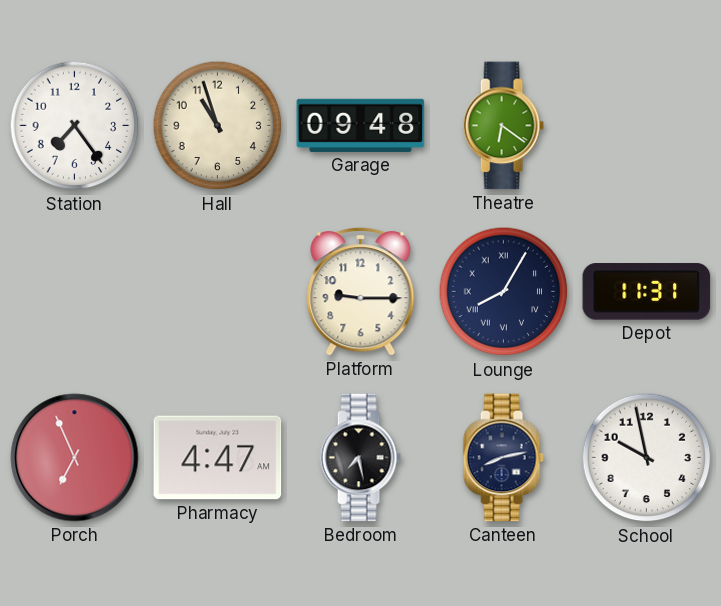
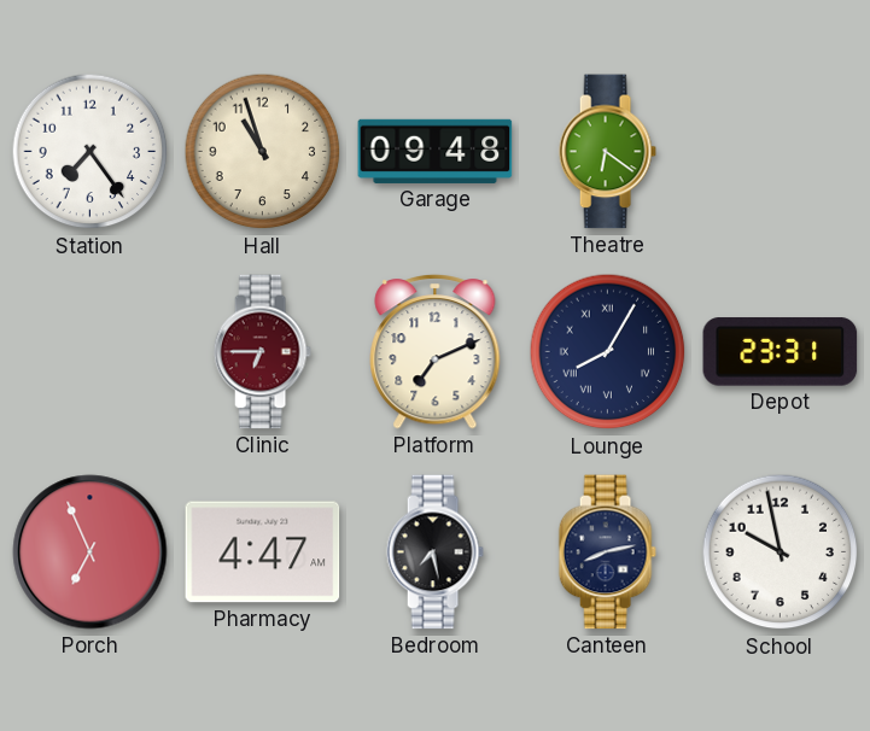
Clinic: none -> 6:45 (262, 352)
Platform: 9:15 -> 7:11 (436, 352)
Depot: 11:31 -> 23:31 (781, 352)
